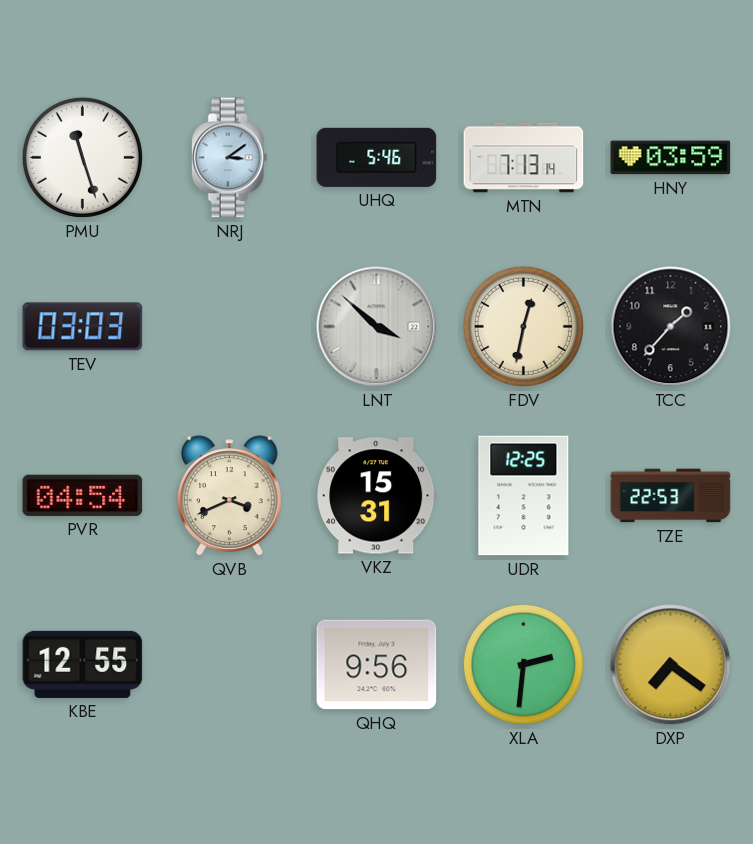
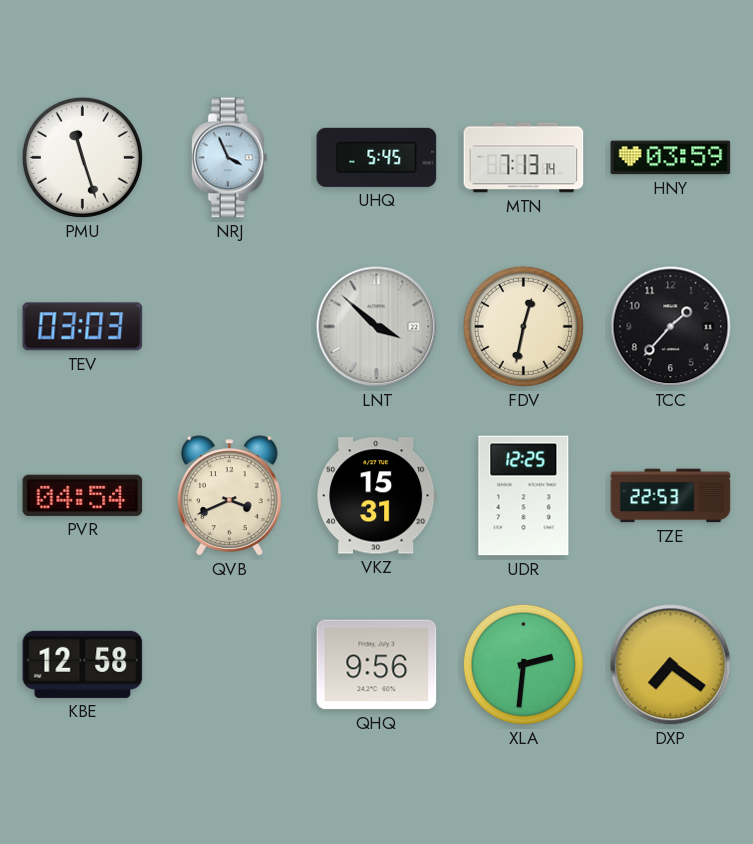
NRJ: 3:09 -> 3:56 (229, 158)
UHQ: 5:46 -> 5:45 (377, 157)
KBE: 12:55 -> 12:58 (83, 664)
